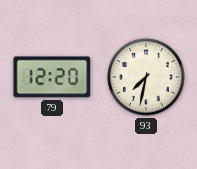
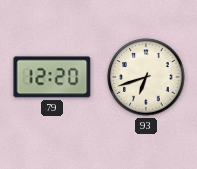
93: 7:32 -> 6:42 (146, 77)
